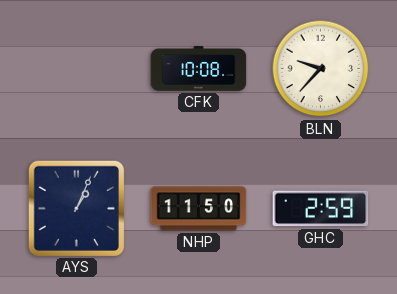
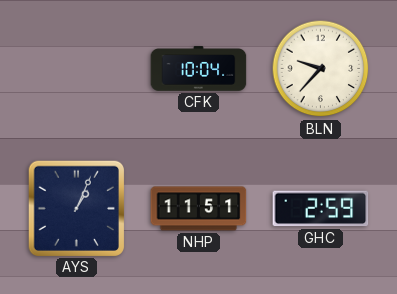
CFK: 10:08 -> 10:04 (199, 69)
NHP: 11:50 -> 11:51 (199, 209)
